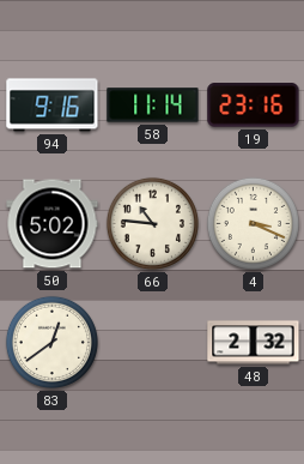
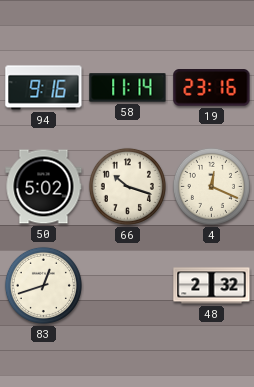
66: 10:46 -> 10:18 (127, 186)
4: 3:19 -> 12:19 (211, 186)
83: 12:39 -> 12:42 (43, 285)
